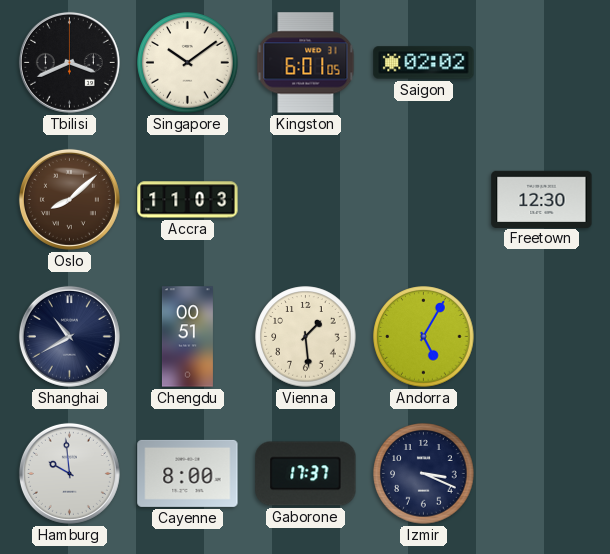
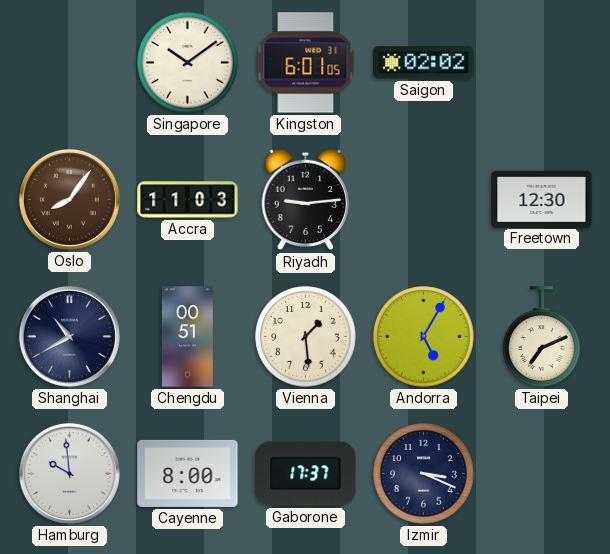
Tbilisi: 3:41 -> none (69, 62)
Oslo: 8:08 -> 8:06 (69, 199)
Riyadh: none -> 9:14 (306, 200)
Taipei: none -> 7:11 (542, 337)
